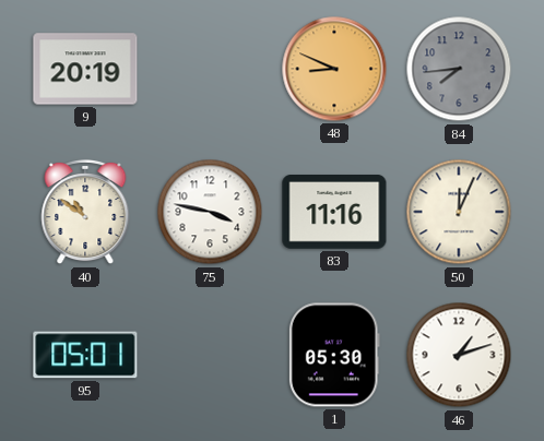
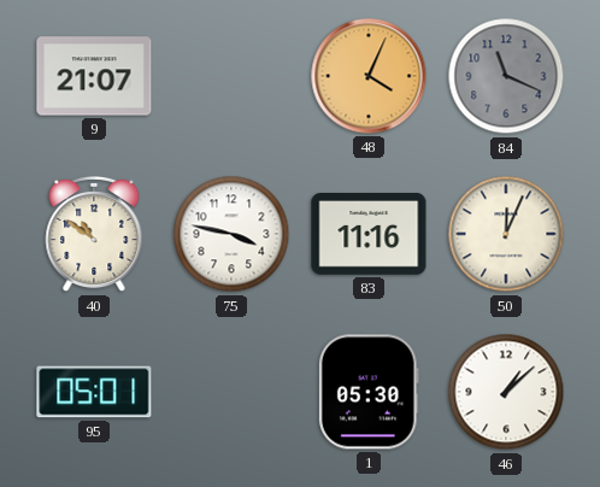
9: 20:19 -> 21:07 (94, 76)
48: 8:49 -> 4:04 (369, 76)
84: 7:44 -> 11:19 (506, 76)
46: 1:12 -> 1:08 (506, 392)
